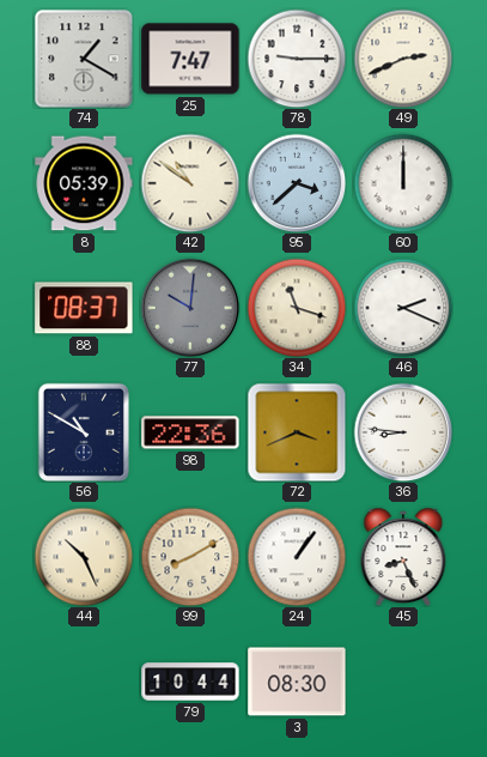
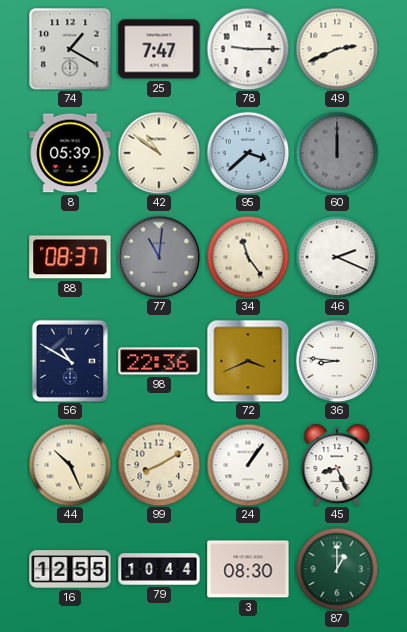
60 dial: white -> grey (337, 153)
77: 10:01 -> 11:01 (159, 257)
34: 11:18 -> 11:24 (248, 257)
16: none -> 12:55 (70, 569)
87: none -> 1:00 (337, 569)
